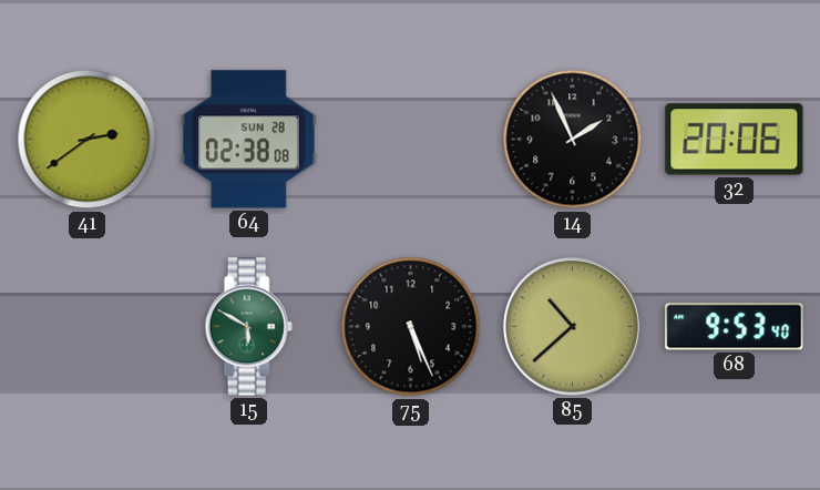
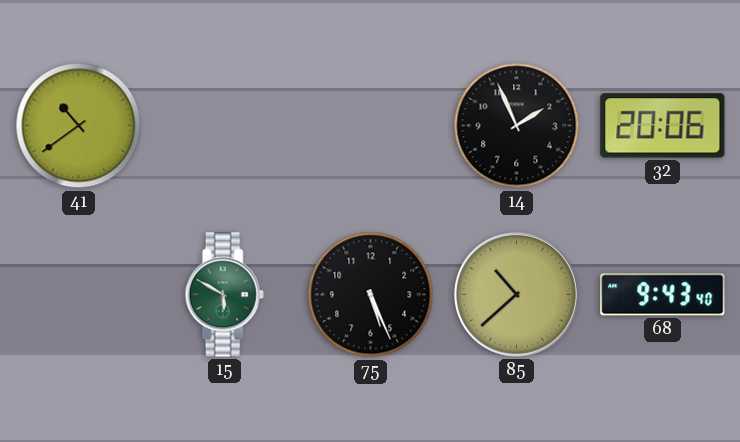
41: 2:39 -> 10:39 (79, 126)
64: 02:38 -> none (248, 140)
68: 9:53 -> 9:43 (663, 295)
